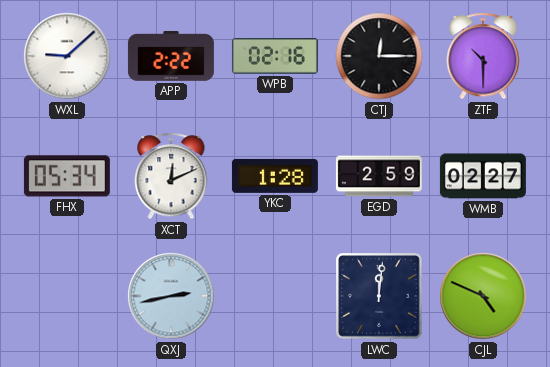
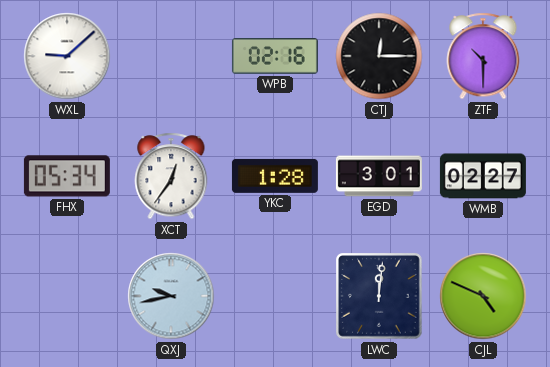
APP: 2:22 -> none (171, 56)
XCT: 12:11 -> 12:36 (171, 176)
EGD: 2:59 -> 3:01 (379, 176)
QXJ: 2:43 -> 9:43 (171, 296)
